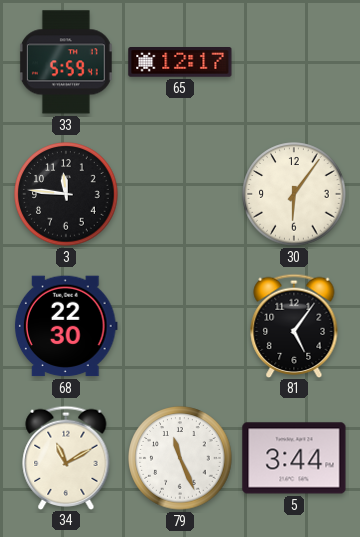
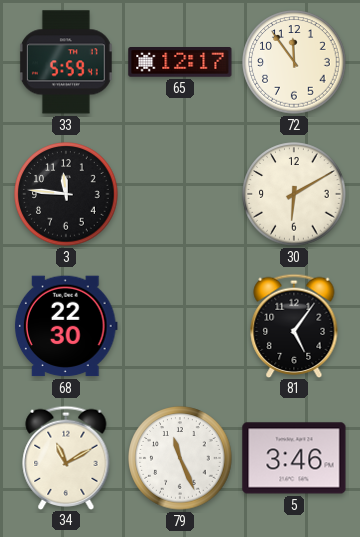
72: none -> 11:54 (294, 62)
30: 6:06 -> 6:10 (294, 194)
5: 3:44 -> 3:46 (294, 458)
